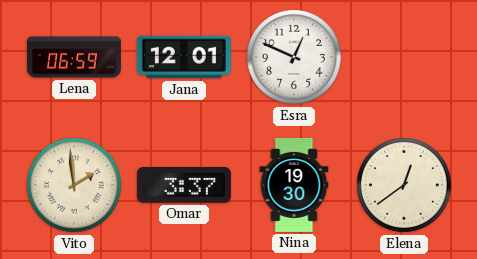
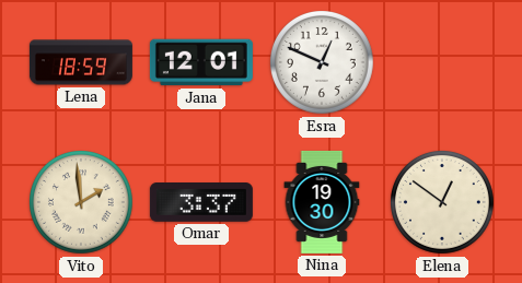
Lena: 06:59 -> 18:59 (81, 62)
Elena: 12:39 -> 12:51 (443, 203)
